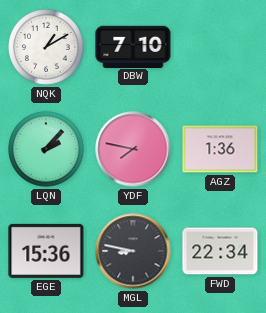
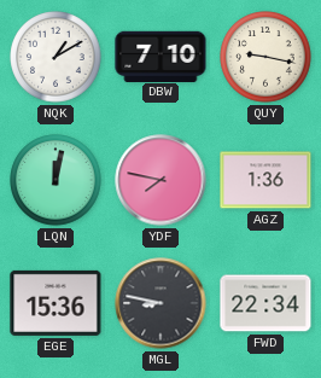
QUY: none -> 9:17 (265, 57)
LQN: 2:07 -> 12:02 (56, 180)
